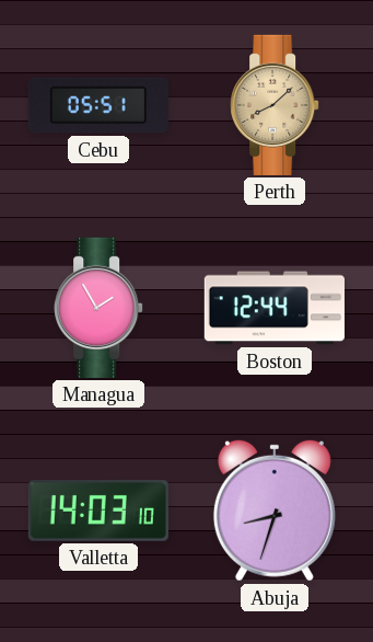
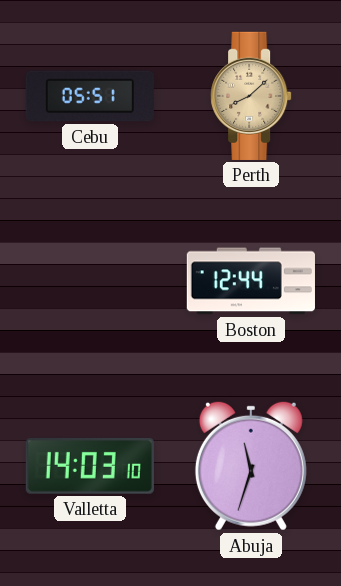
Managua: 1:55 -> none (98, 308)
Abuja: 8:33 -> 11:33 (251, 466)
